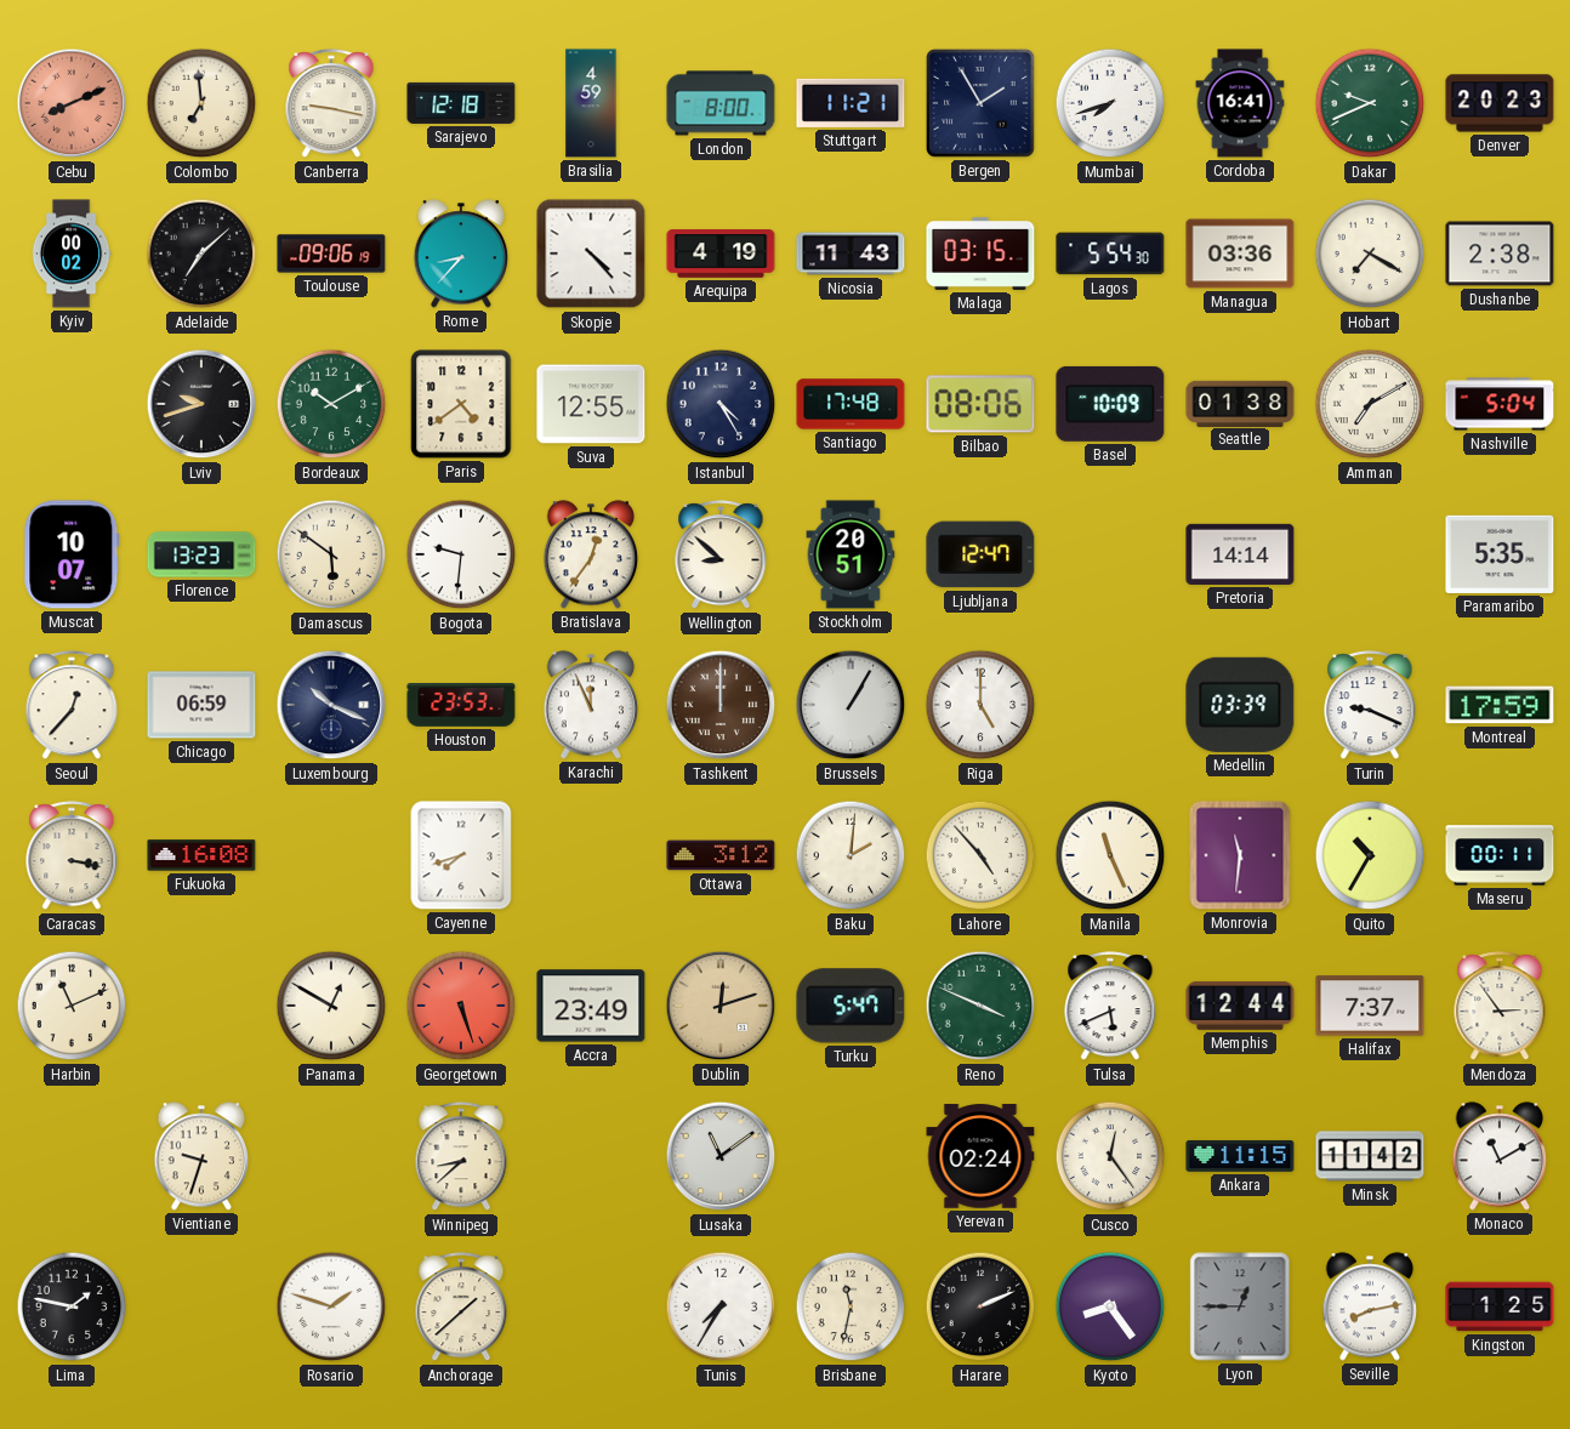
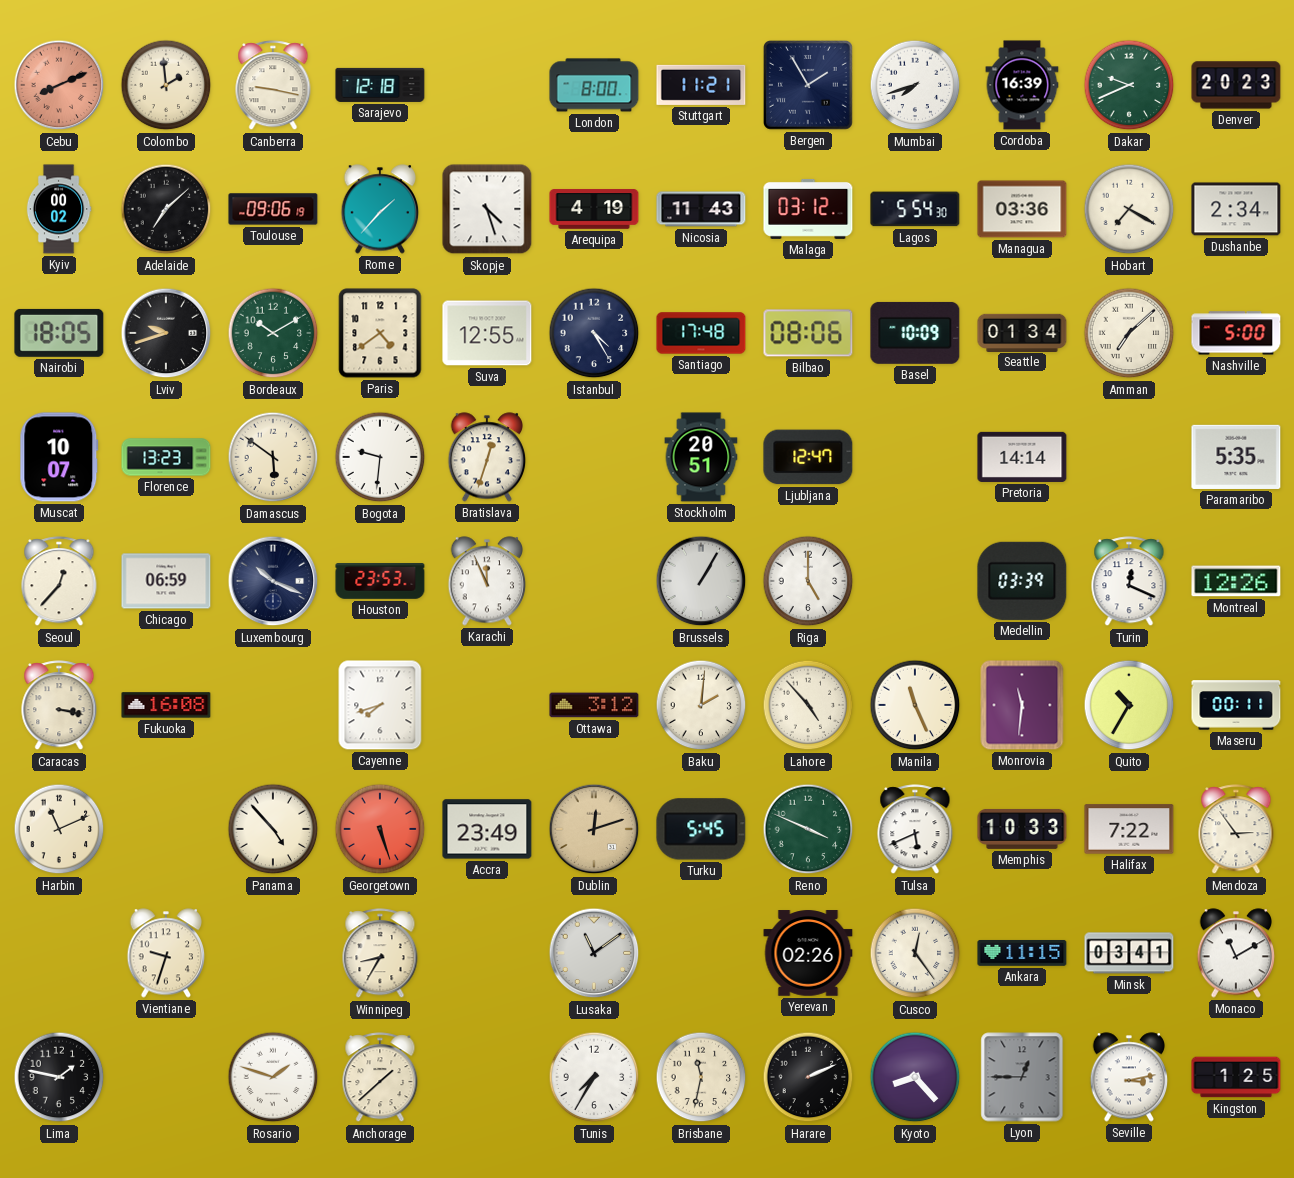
Colombo: 6:59 -> 1:59 (166, 85)
Brasilia: 4:59 -> none (591, 103)
Cordoba: 16:41 -> 16:39 (1022, 85)
Rome: 8:37 -> 1:37 (380, 209)
Skopje: 4:23 -> 4:27 (487, 209)
Malaga: 03:15 -> 03:12 (808, 209)
Dushanbe: 2:38 -> 2:34 (1236, 209)
Nairobi: none -> 18:05 (59, 333)
Seattle: 01:38 -> 01:34 (1022, 332)
Amman: 7:10 -> 7:08 (1129, 333)
Nashville: 5:04 -> 5:00 (1236, 333)
Bratislava: 12:36 -> 12:33 (487, 457)
Wellington: 8:52 -> none (721, 556)
Tashkent: 12:00 -> none (721, 705)
Turin: 9:19 -> 12:19 (1129, 582)
Montreal: 17:59 -> 12:26 (1236, 581)
Panama: 12:50 -> 4:53 (273, 829)
Turku: 5:47 -> 5:45 (701, 829)
Memphis: 12:44 -> 10:33 (1022, 829)
Halifax: 7:37 -> 7:22 (1129, 829)
Winnipeg: 8:38 -> 8:35 (380, 954)
Yerevan: 02:24 -> 02:26 (808, 953)
Minsk: 11:42 -> 03:41 (1129, 953)
Kyoto: 8:24 -> 8:23 (915, 1077)
Seville: 8:13 -> 3:13 (1129, 1077)
